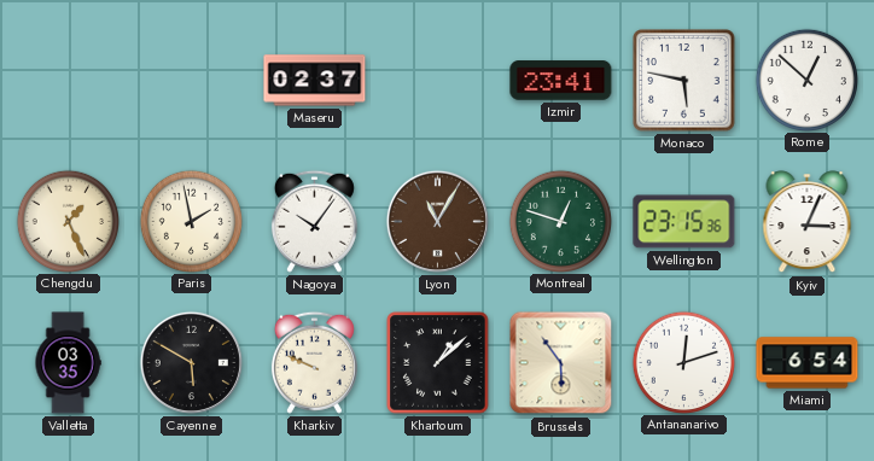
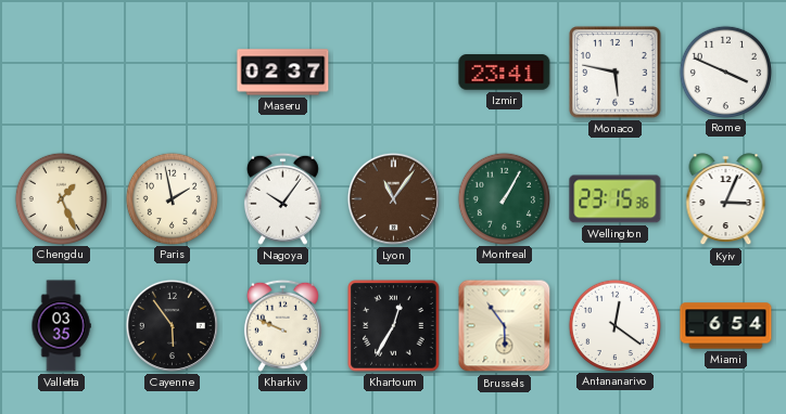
Rome: 12:52 -> 3:49 (725, 72)
Lyon: 11:05 -> 11:06 (393, 198)
Montreal: 12:48 -> 1:05 (504, 198)
Cayenne: 5:50 -> 5:54 (172, 325)
Khartoum: 1:08 -> 12:35 (394, 326)
Antananarivo: 12:12 -> 12:21 (614, 325)
